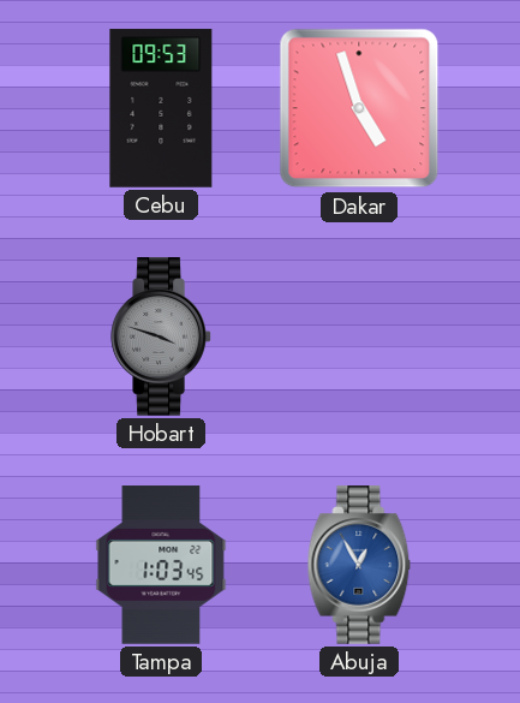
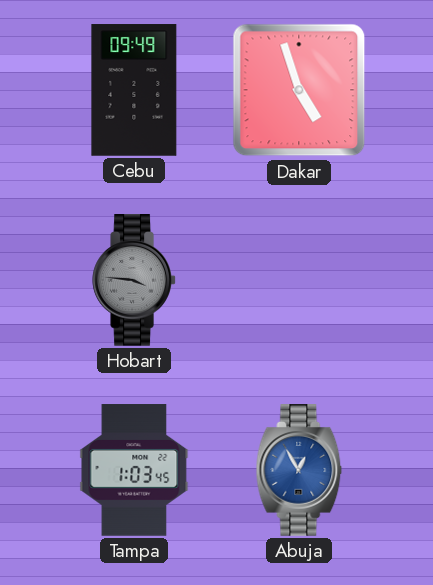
Cebu: 09:53 -> 09:49 (134, 90)
Hobart: 3:48 -> 3:46 (134, 280)
